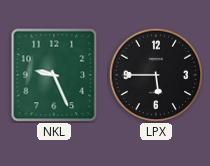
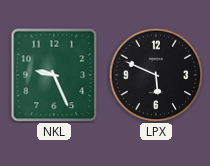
LPX: 5:45 -> 5:49 (156, 75)
